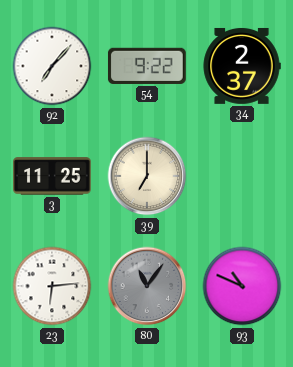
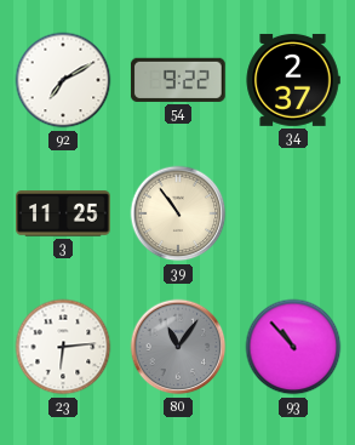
92: 7:07 -> 7:10 (63, 80)
39: 7:00 -> 10:54 (178, 213)
93: 10:49 -> 10:53 (293, 347)
